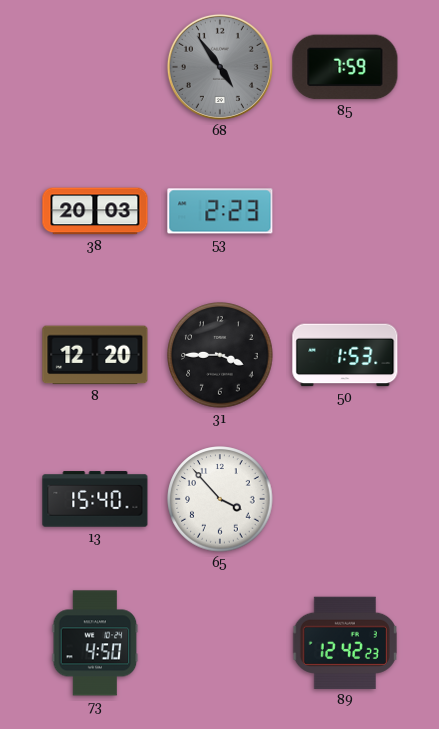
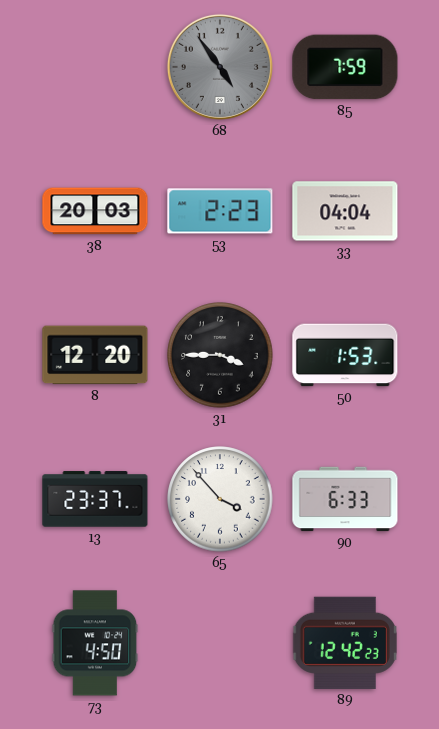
33: none -> 04:04 (345, 211)
13: 15:40 -> 23:37 (95, 499)
90: none -> 6:33 (345, 499)
